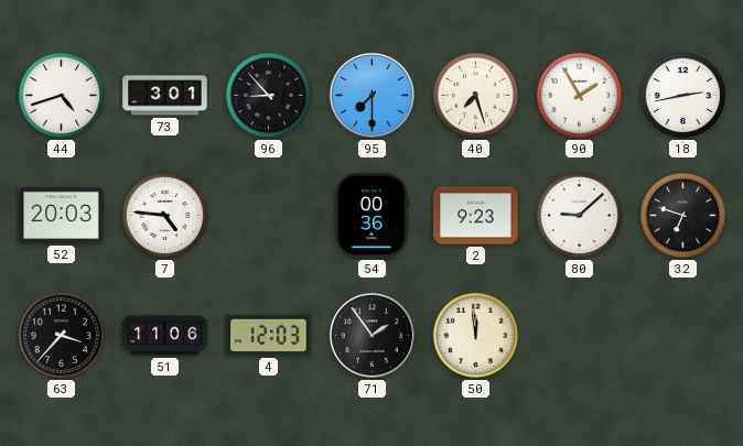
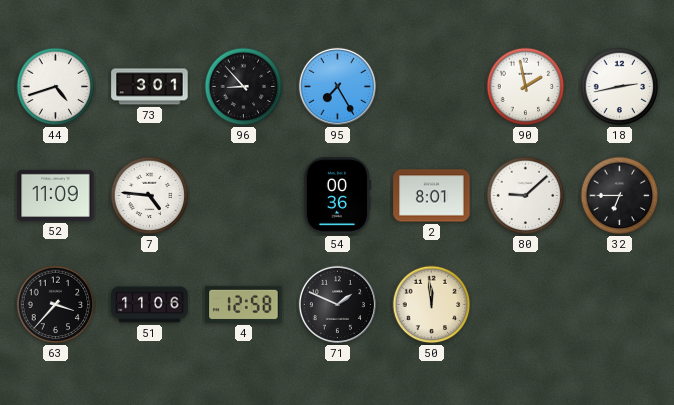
95: 7:30 -> 7:25 (337, 86)
40: 7:27 -> none (476, 96)
90: 1:55 -> 1:58 (526, 87)
52: 20:03 -> 11:09 (56, 195)
2: 9:23 -> 8:01 (432, 196)
32: 6:48 -> 6:45 (620, 196)
4: 12:03 -> 12:58 (244, 304)
71: 1:54 -> 1:49 (337, 304)
